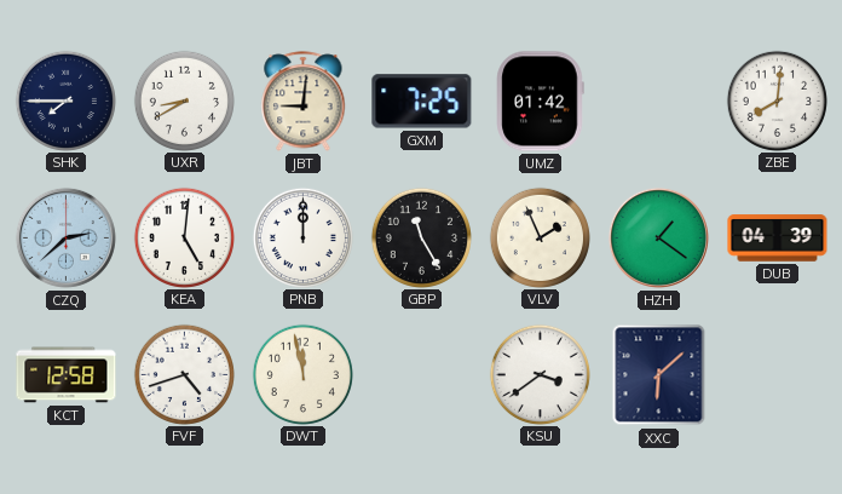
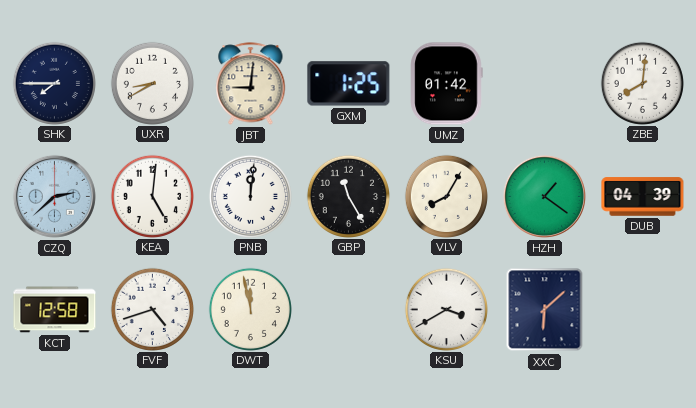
GXM: 7:25 -> 1:25 (349, 84)
PNB: 12:00 -> 12:01 (250, 196)
VLV: 1:56 -> 8:05 (446, 196)
KSU: 3:39 -> 3:40 (446, 309)
